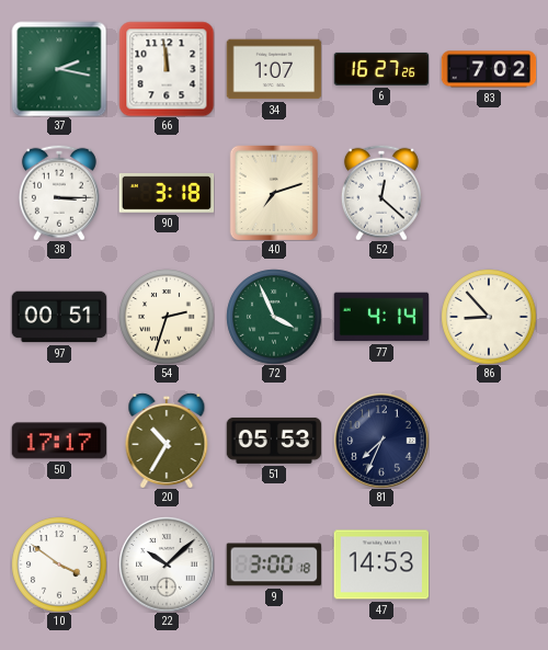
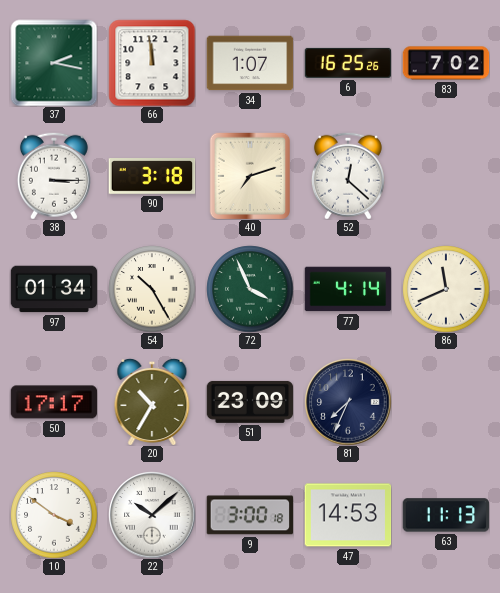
6: 16:27 -> 16:25 (348, 63)
97: 00:51 -> 01:34 (54, 289)
54: 2:33 -> 10:25 (152, 289)
86: 8:53 -> 11:41 (446, 289)
51: 05:53 -> 23:09 (250, 402)
63: none -> 11:13 (446, 515)
